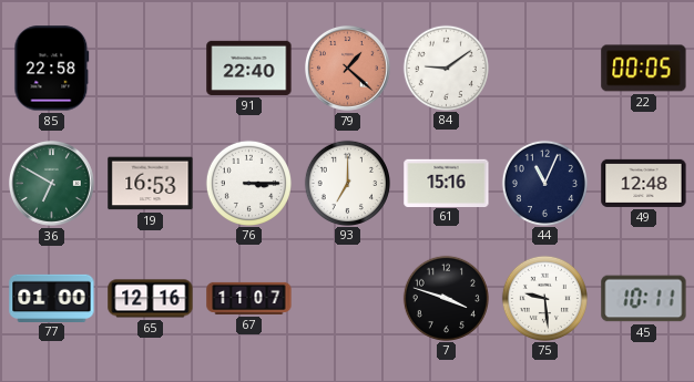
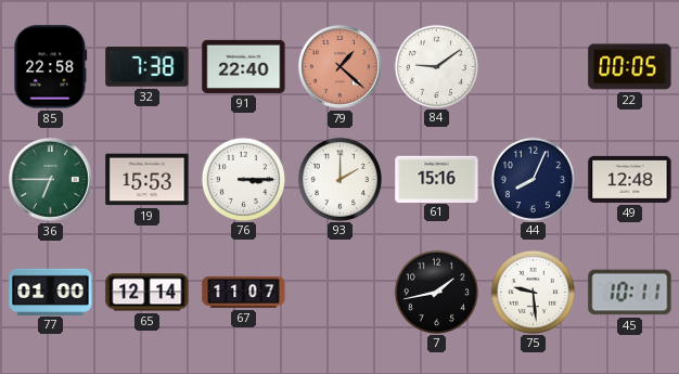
32: none -> 7:38 (148, 67)
36: 6:50 -> 6:45 (51, 180)
19: 16:53 -> 15:53 (148, 180)
93: 7:00 -> 2:00 (339, 179)
44: 11:04 -> 8:04 (533, 179)
65: 12:16 -> 12:14 (148, 293)
7: 3:48 -> 1:43 (436, 292)
